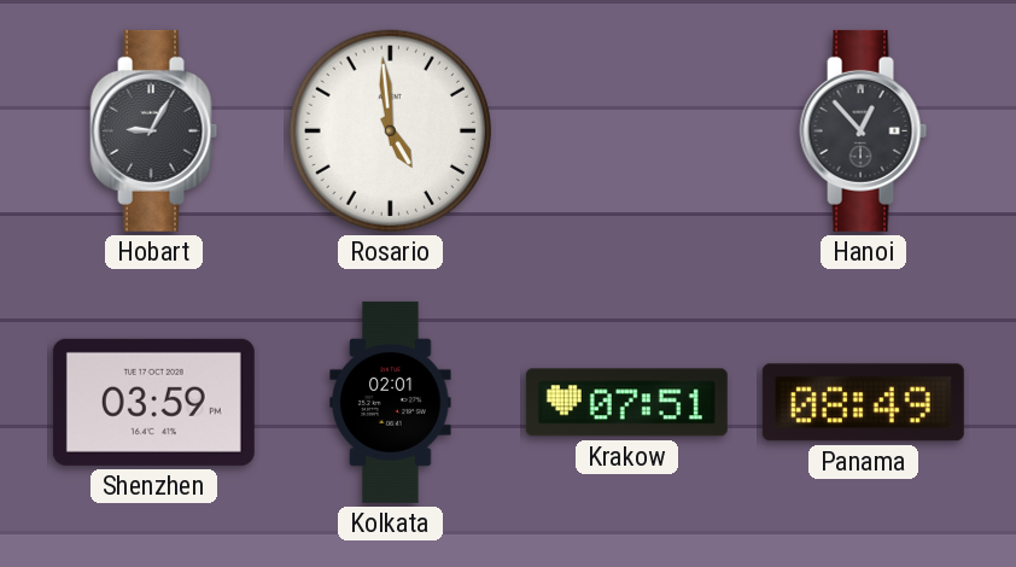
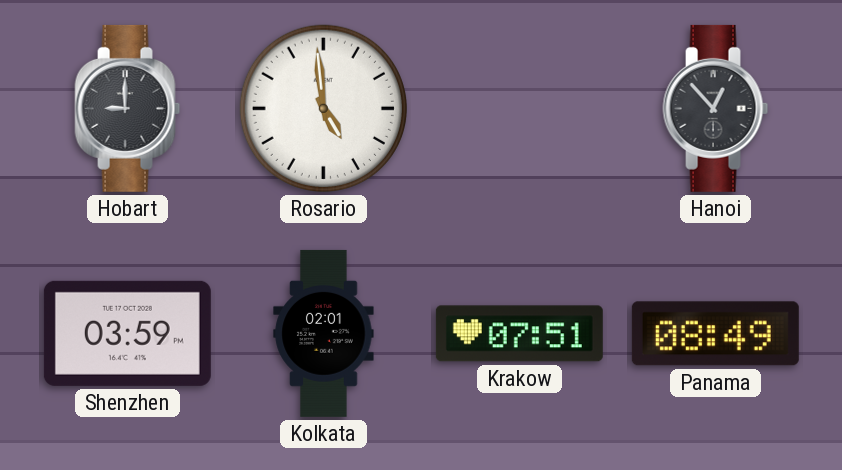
Hobart: 9:05 -> 9:00 (128, 108)
